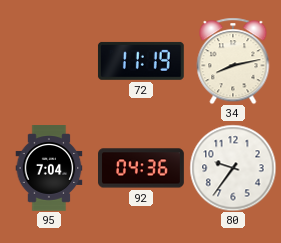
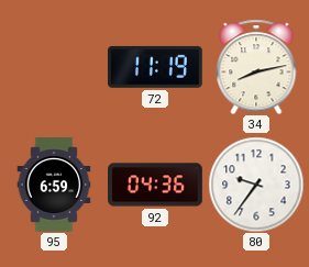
95: 7:04 -> 6:59 (54, 185)
